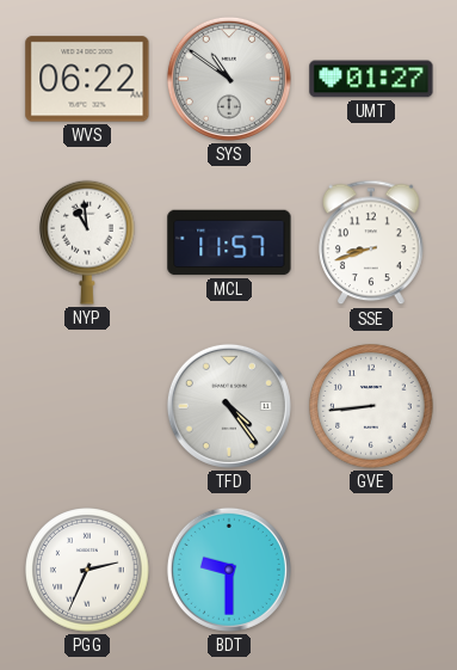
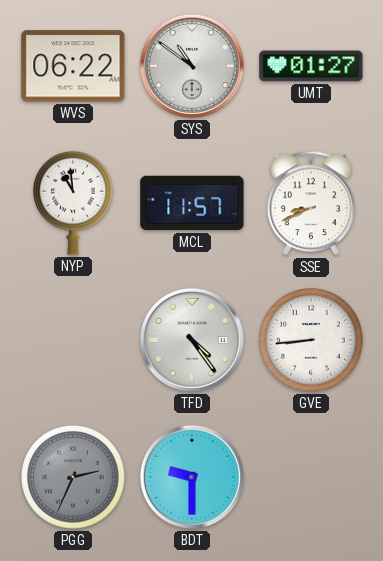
SSE: 8:42 -> 8:41 (311, 203)
PGG dial: white -> grey (73, 477)
